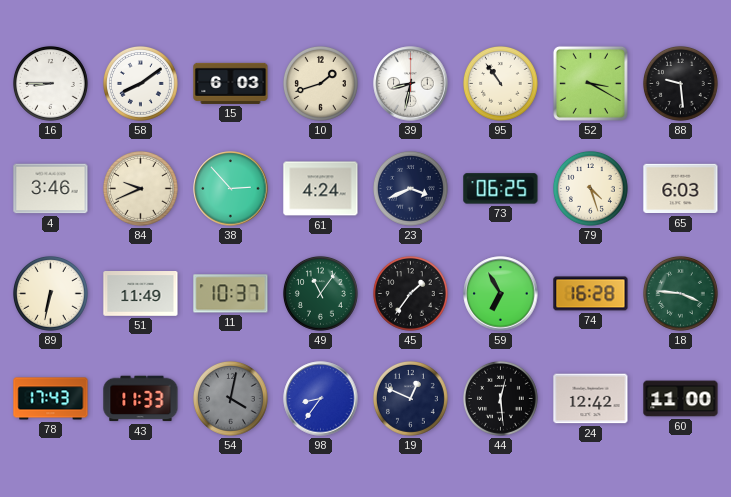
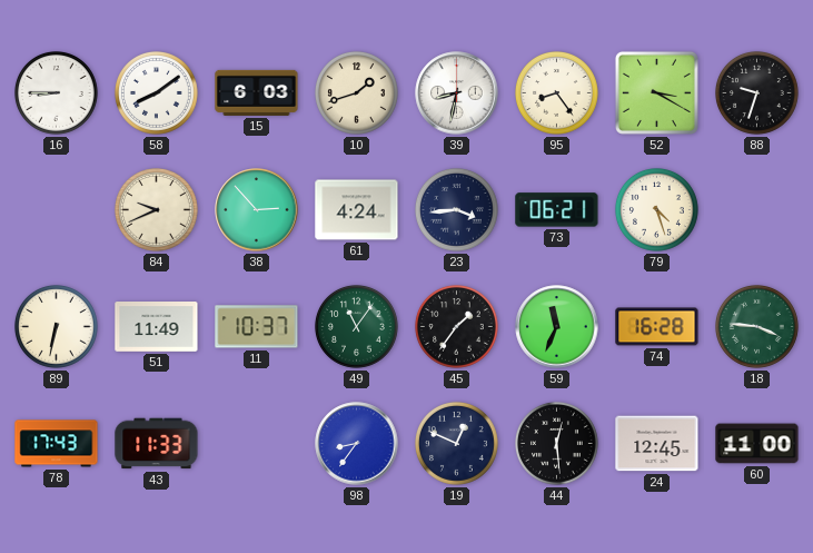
95: 10:54 -> 8:24 (557, 93)
88: 9:29 -> 9:33 (757, 93)
4: 3:46 -> none (51, 189)
23: 3:41 -> 3:44 (457, 210)
73: 06:25 -> 06:21 (557, 210)
65: 6:03 -> none (681, 189)
59: 6:55 -> 11:34 (557, 327)
54: 4:02 -> none (231, 399)
24: 12:42 -> 12:45 (657, 444)
